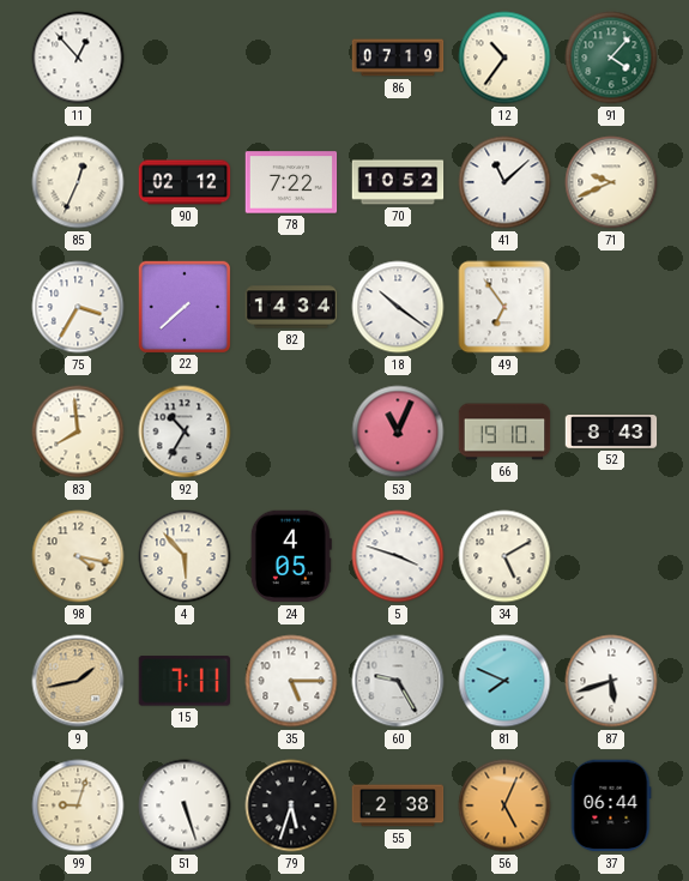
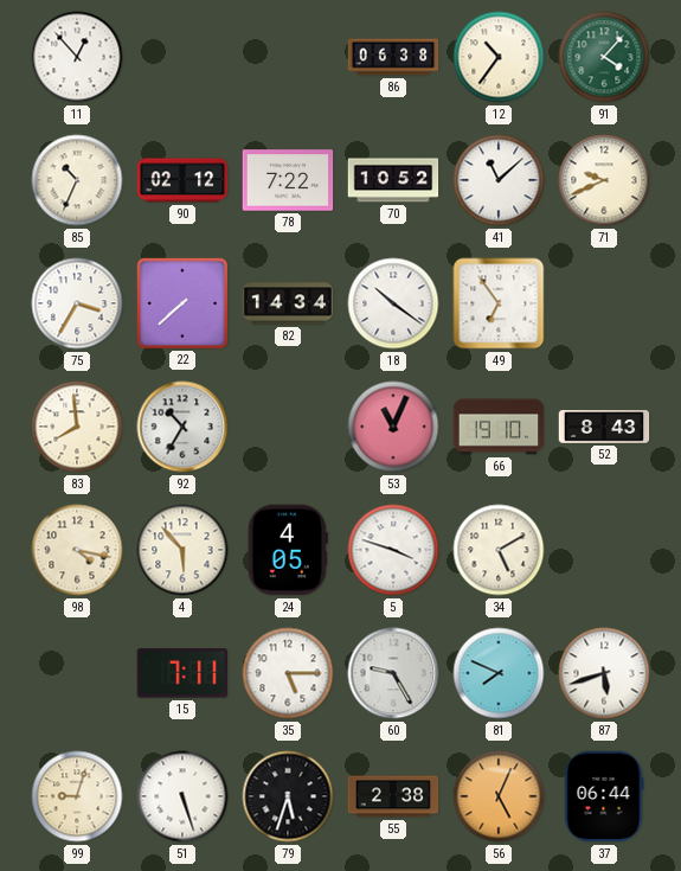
86: 07:19 -> 06:38 (393, 57)
85: 12:34 -> 10:34 (77, 180)
9: 1:43 -> none (78, 681)
